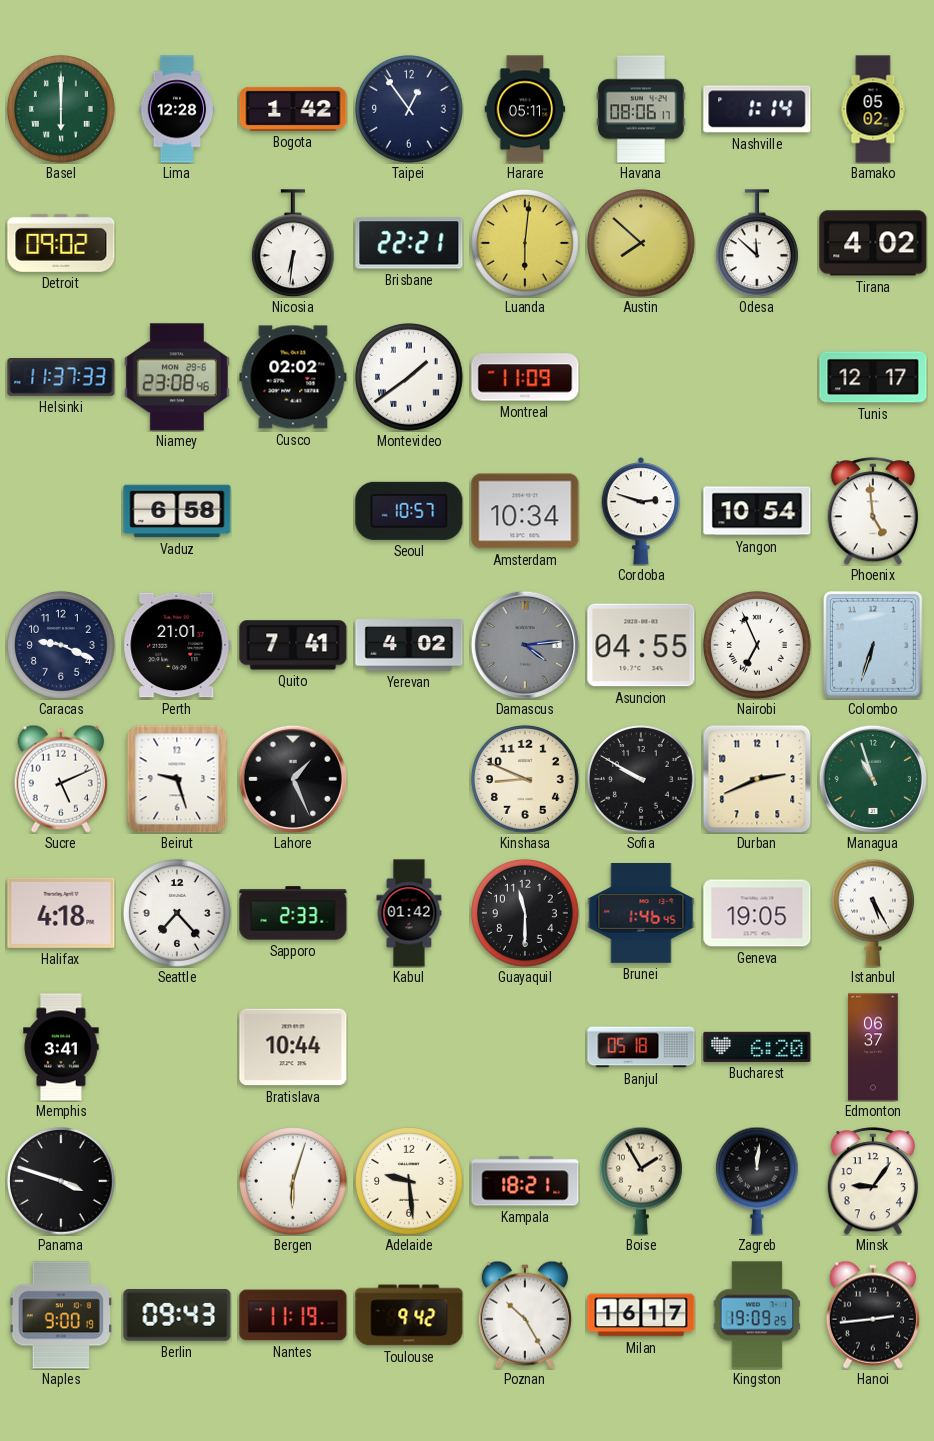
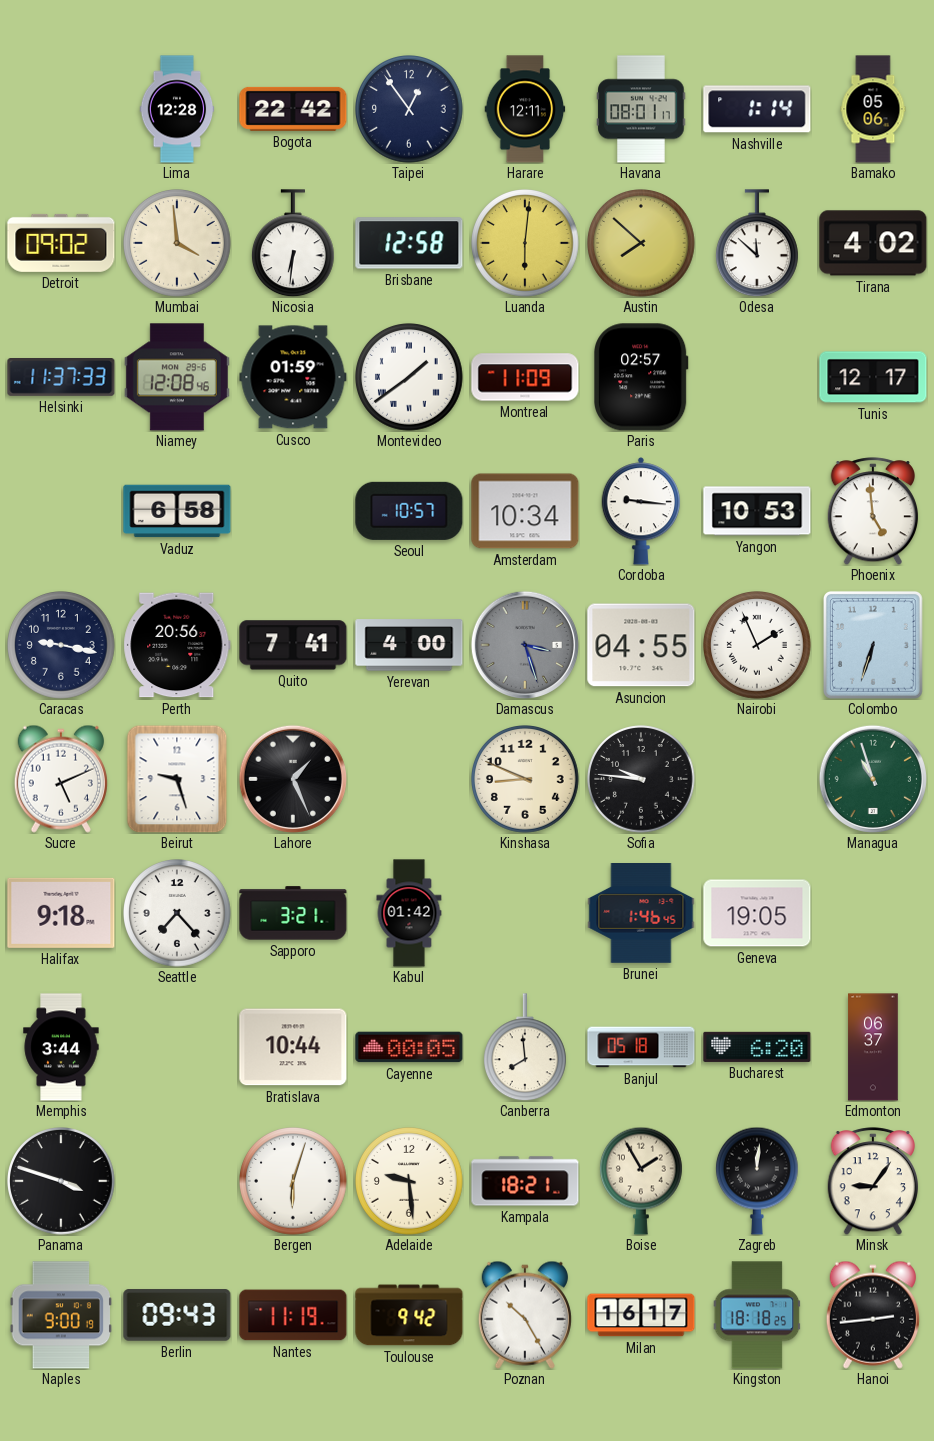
Basel: 6:00 -> none (62, 110)
Bogota: 1:42 -> 22:42 (293, 109)
Harare: 05:11 -> 12:11 (525, 109)
Havana: 08:06 -> 08:01 (641, 109)
Bamako: 05:02 -> 05:06 (873, 109)
Mumbai: none -> 3:59 (178, 244)
Brisbane: 22:21 -> 12:58 (409, 243)
Niamey: 23:08 -> 12:08 (177, 377)
Cusco: 02:02 -> 01:59 (293, 377)
Paris: none -> 02:57 (642, 377)
Cordoba: 2:48 -> 9:16 (641, 511)
Yangon: 10:54 -> 10:53 (757, 511)
Caracas: 9:19 -> 9:17 (62, 646)
Perth: 21:01 -> 20:56 (177, 645)
Yerevan: 4:02 -> 4:00 (409, 645)
Damascus: 4:14 -> 3:27 (525, 645)
Nairobi: 6:56 -> 1:56 (758, 646)
Sofia: 9:50 -> 9:46 (642, 780)
Durban: 2:41 -> none (757, 779)
Halifax: 4:18 -> 9:18 (61, 913)
Sapporo: 2:33 -> 3:21 (293, 913)
Guayaquil: 11:30 -> none (526, 914)
Istanbul: 5:25 -> none (873, 913)
Memphis: 3:41 -> 3:44 (61, 1047)
Cayenne: none -> 00:05 (409, 1047)
Canberra: none -> 7:59 (525, 1047)
Kingston: 19:09 -> 18:18 (757, 1315)
